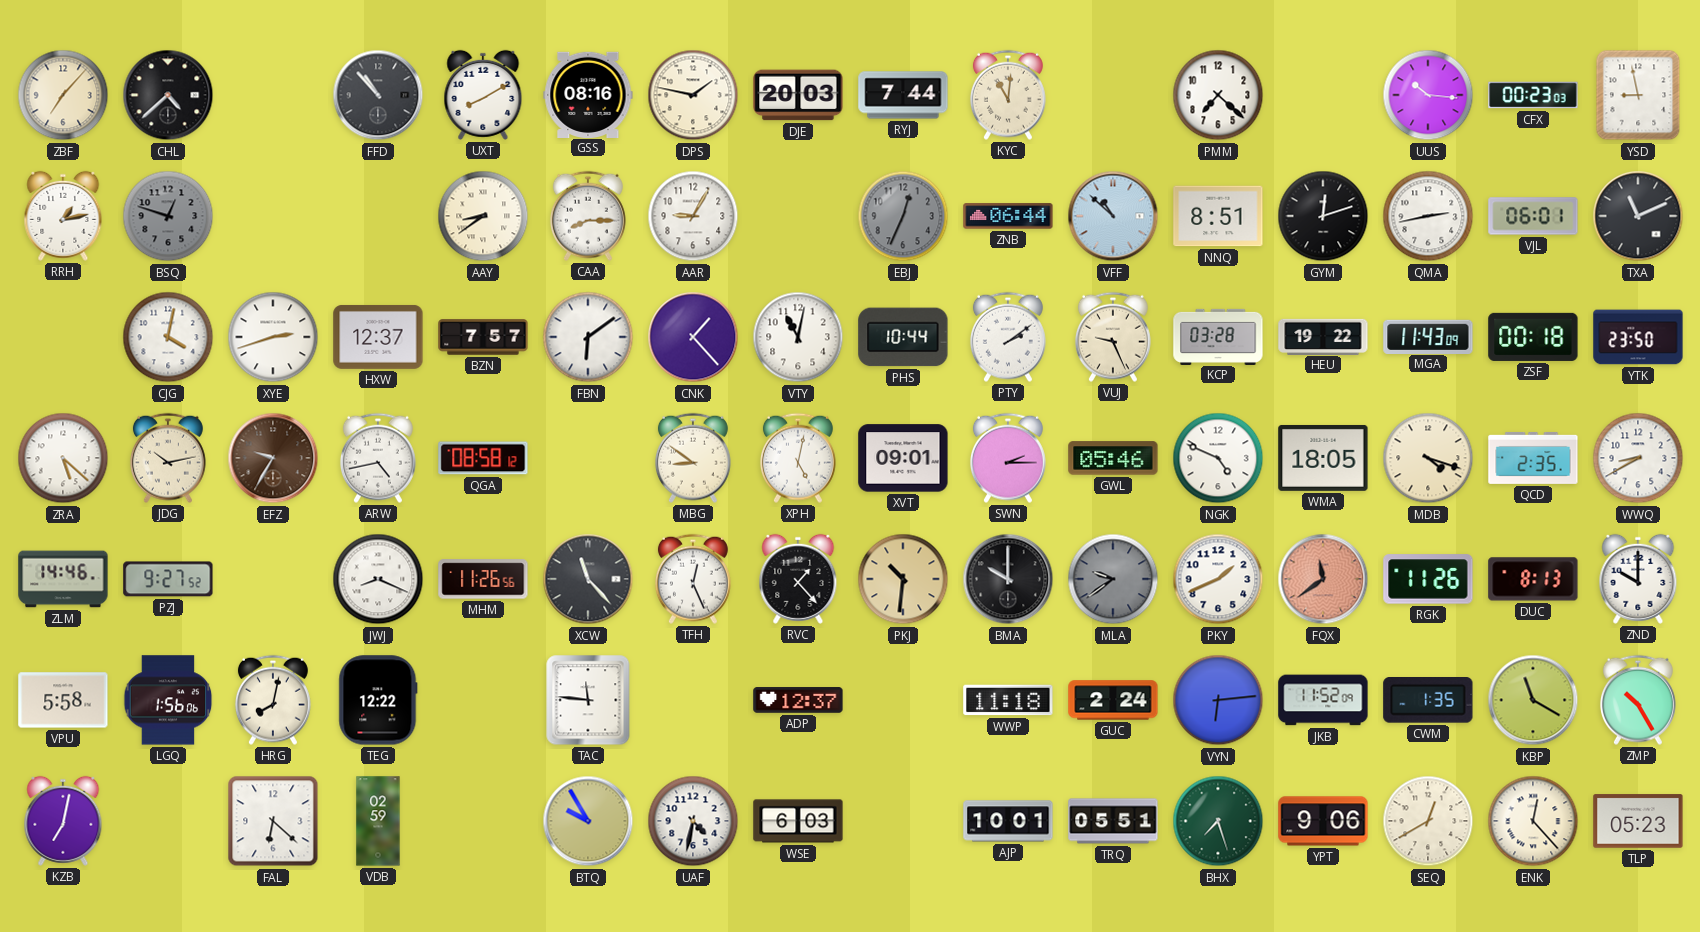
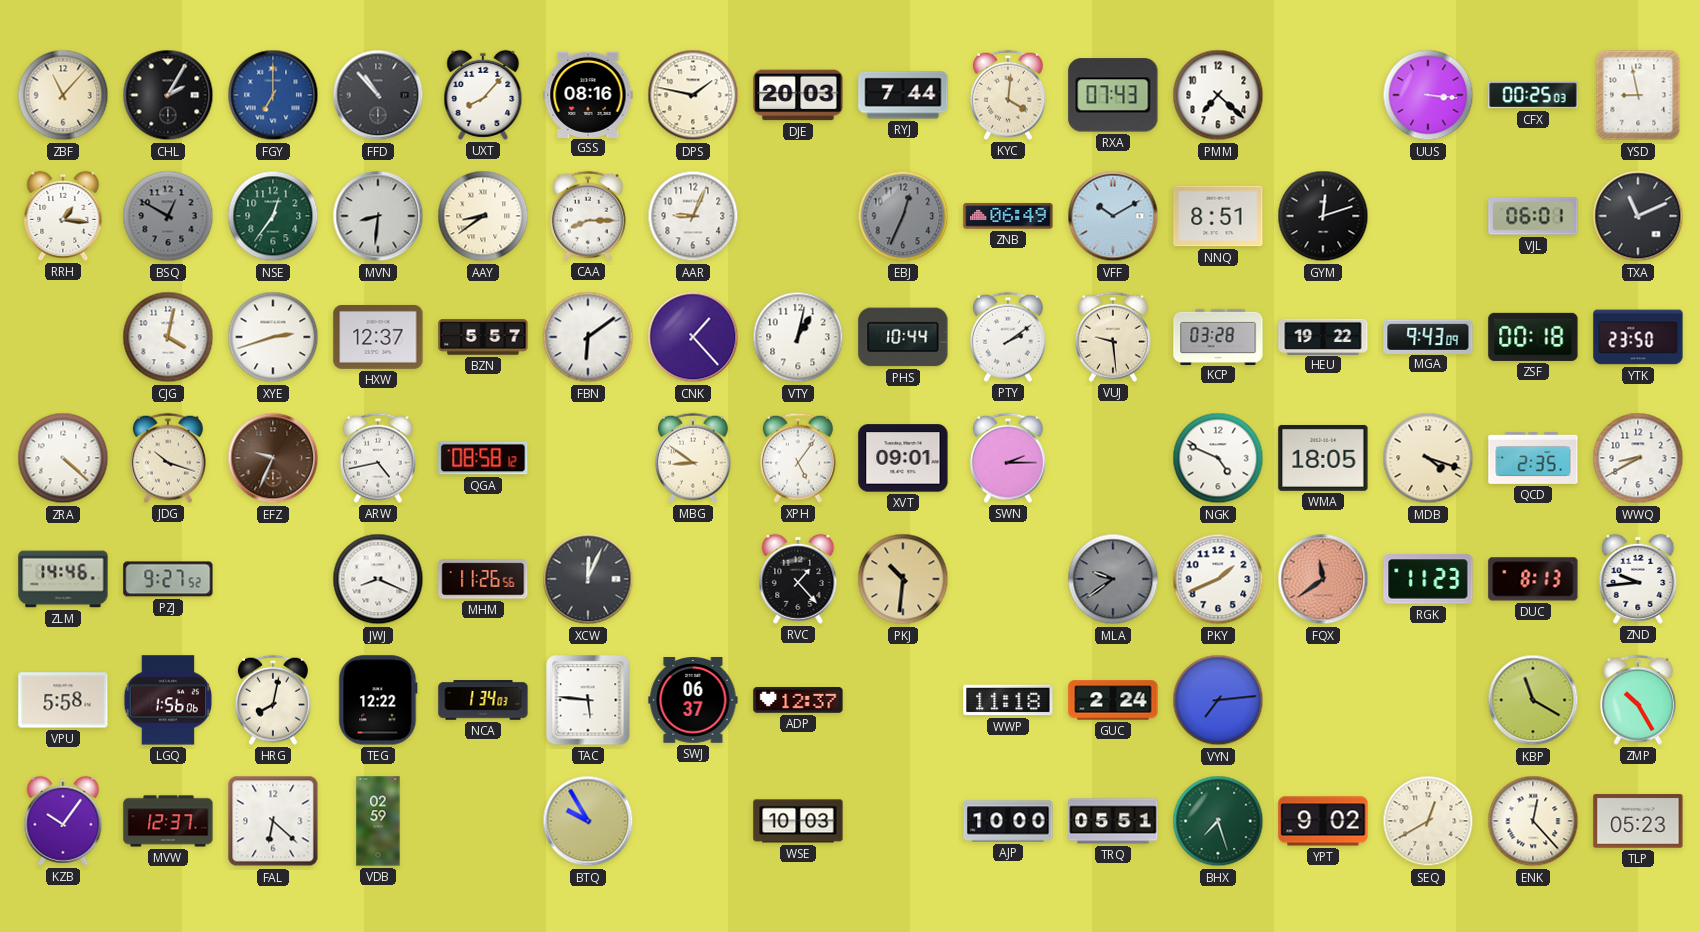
ZBF: 7:07 -> 11:07 (63, 95)
CHL: 4:38 -> 2:05 (168, 95)
FGY: none -> 7:00 (273, 95)
UXT: 8:10 -> 8:07 (483, 95)
KYC: 11:01 -> 4:01 (1008, 95)
RXA: none -> 07:43 (1113, 95)
UUS: 10:16 -> 3:16 (1428, 95)
CFX: 00:23 -> 00:25 (1533, 95)
RRH: 1:13 -> 1:16 (63, 216)
BSQ: 12:48 -> 12:50 (168, 216)
NSE: none -> 12:36 (273, 216)
MVN: none -> 8:31 (378, 216)
AAR: 9:05 -> 9:04 (693, 216)
ZNB: 06:44 -> 06:49 (1008, 216)
VFF: 10:52 -> 10:10 (1113, 216)
QMA: 2:43 -> none (1428, 216)
BZN: 7:57 -> 5:57 (483, 337)
VTY: 11:02 -> 1:02 (798, 337)
VUJ: 9:26 -> 9:29 (1113, 337)
MGA: 11:43 -> 9:43 (1428, 336)
ZRA: 5:22 -> 4:22 (63, 458)
JDG: 10:13 -> 10:18 (168, 458)
EFZ: 9:35 -> 9:34 (273, 458)
XPH: 5:02 -> 5:06 (798, 458)
GWL: 05:46 -> none (1113, 458)
XCW: 11:23 -> 12:04 (588, 579)
TFH: 12:26 -> none (693, 579)
BMA: 10:00 -> none (1008, 579)
RGK: 11:26 -> 11:23 (1428, 579)
ZND: 10:00 -> 9:44 (1638, 579)
NCA: none -> 1:34 (483, 700)
TAC: 11:46 -> 5:46 (588, 700)
SWJ: none -> 06:37 (693, 701)
VYN: 6:14 -> 7:14 (1218, 700)
JKB: 11:52 -> none (1323, 700)
CWM: 1:35 -> none (1428, 701)
KZB: 7:02 -> 10:06 (63, 821)
MVW: none -> 12:37 (168, 821)
UAF: 4:32 -> none (693, 821)
WSE: 6:03 -> 10:03 (798, 821)
AJP: 10:01 -> 10:00 (1008, 821)
YPT: 9:06 -> 9:02 (1323, 821)
